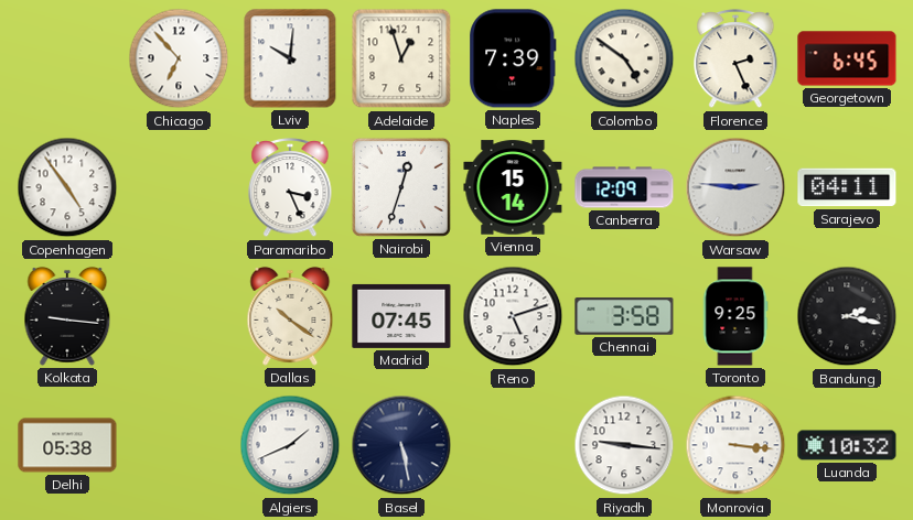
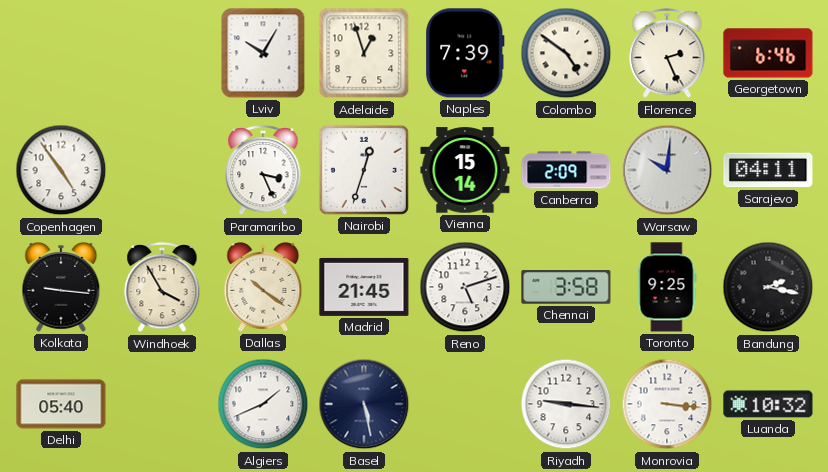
Chicago: 6:53 -> none (179, 58)
Lviv: 10:01 -> 10:05 (263, 53)
Georgetown: 6:45 -> 6:46 (768, 53)
Canberra: 12:09 -> 2:09 (566, 170)
Warsaw: 2:46 -> 10:01 (667, 170)
Windhoek: none -> 3:55 (162, 287)
Madrid: 07:45 -> 21:45 (364, 287)
Delhi: 05:38 -> 05:40 (61, 404)
